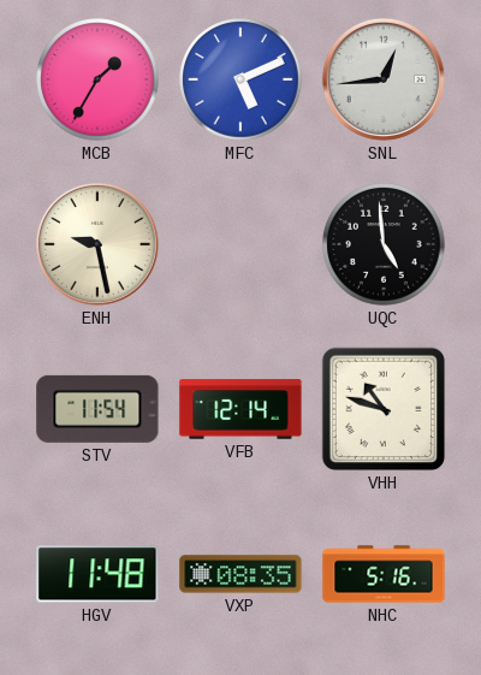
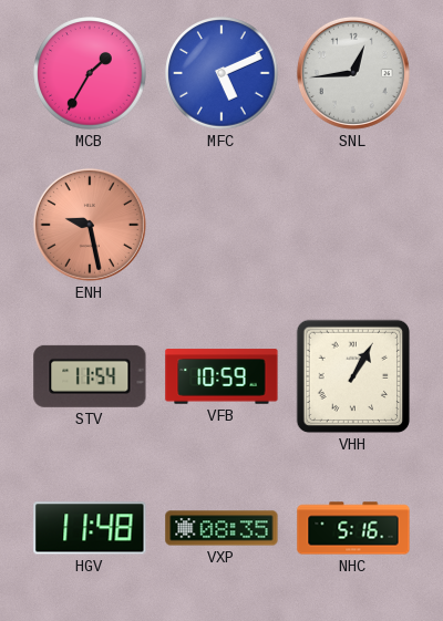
ENH dial: cream -> salmon (90, 225)
UQC: 4:59 -> none (384, 244)
VFB: 12:14 -> 10:59 (221, 376)
VHH: 10:48 -> 1:05 (353, 376)
